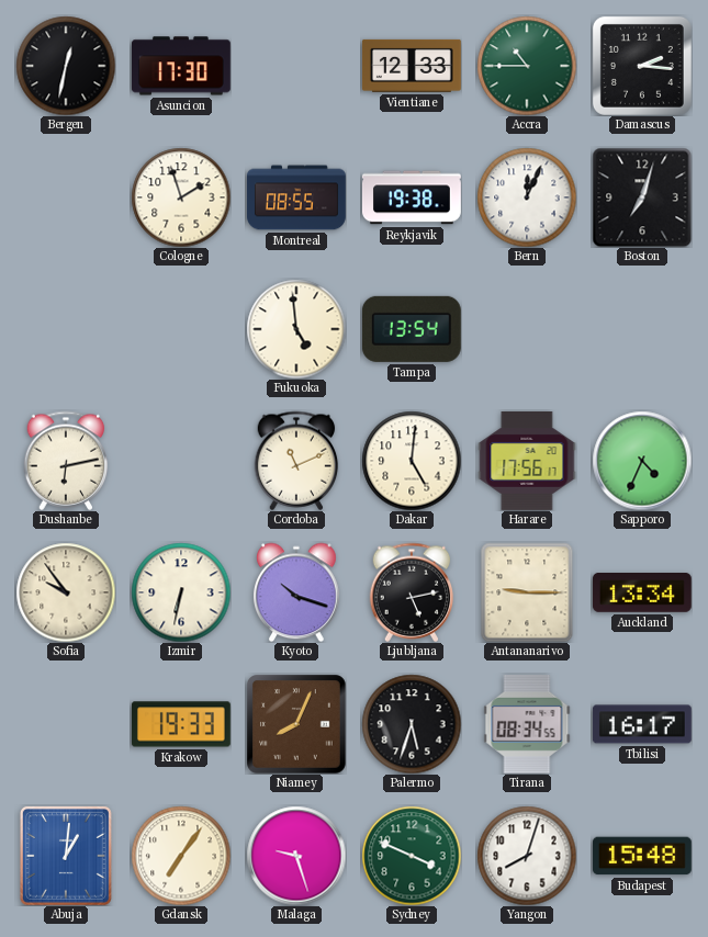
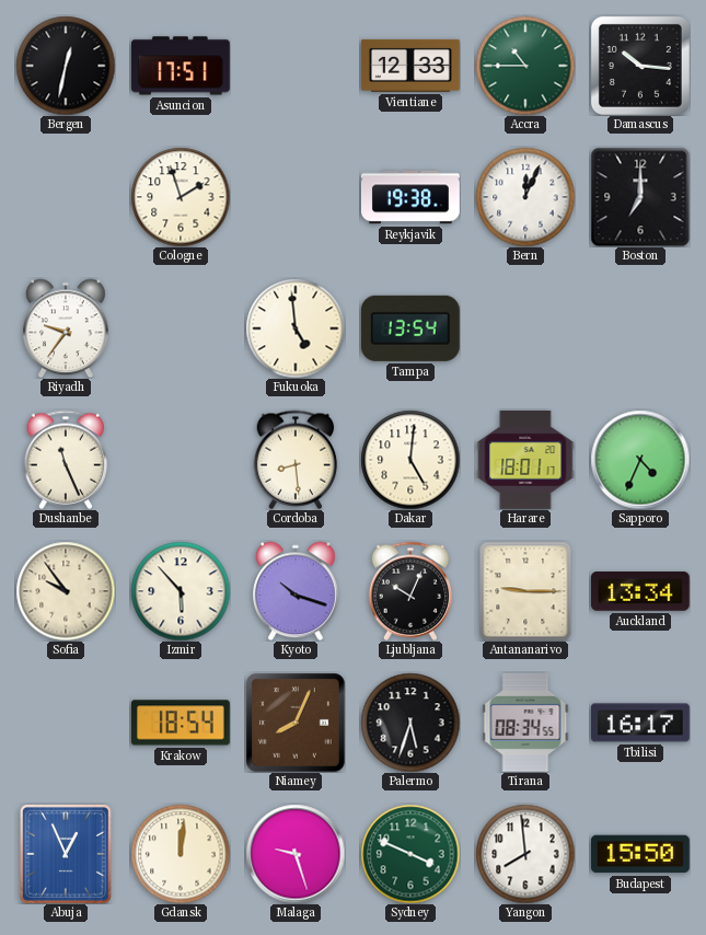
Asuncion: 17:30 -> 17:51 (181, 66)
Damascus: 2:16 -> 10:16 (640, 66)
Montreal: 08:55 -> none (297, 197)
Boston: 7:03 -> 7:00 (640, 197)
Riyadh: none -> 9:36 (67, 328)
Dushanbe: 6:13 -> 11:26 (66, 460)
Cordoba: 11:11 -> 8:29 (296, 460)
Harare: 17:56 -> 18:01 (525, 460)
Izmir: 6:32 -> 5:53 (181, 591)
Ljubljana: 5:13 -> 10:04 (410, 591)
Krakow: 19:33 -> 18:54 (181, 723)
Abuja: 1:01 -> 12:56 (66, 854)
Gdansk: 7:06 -> 12:01 (181, 854)
Yangon: 8:03 -> 7:59 (525, 854)
Budapest: 15:48 -> 15:50 (640, 854)
